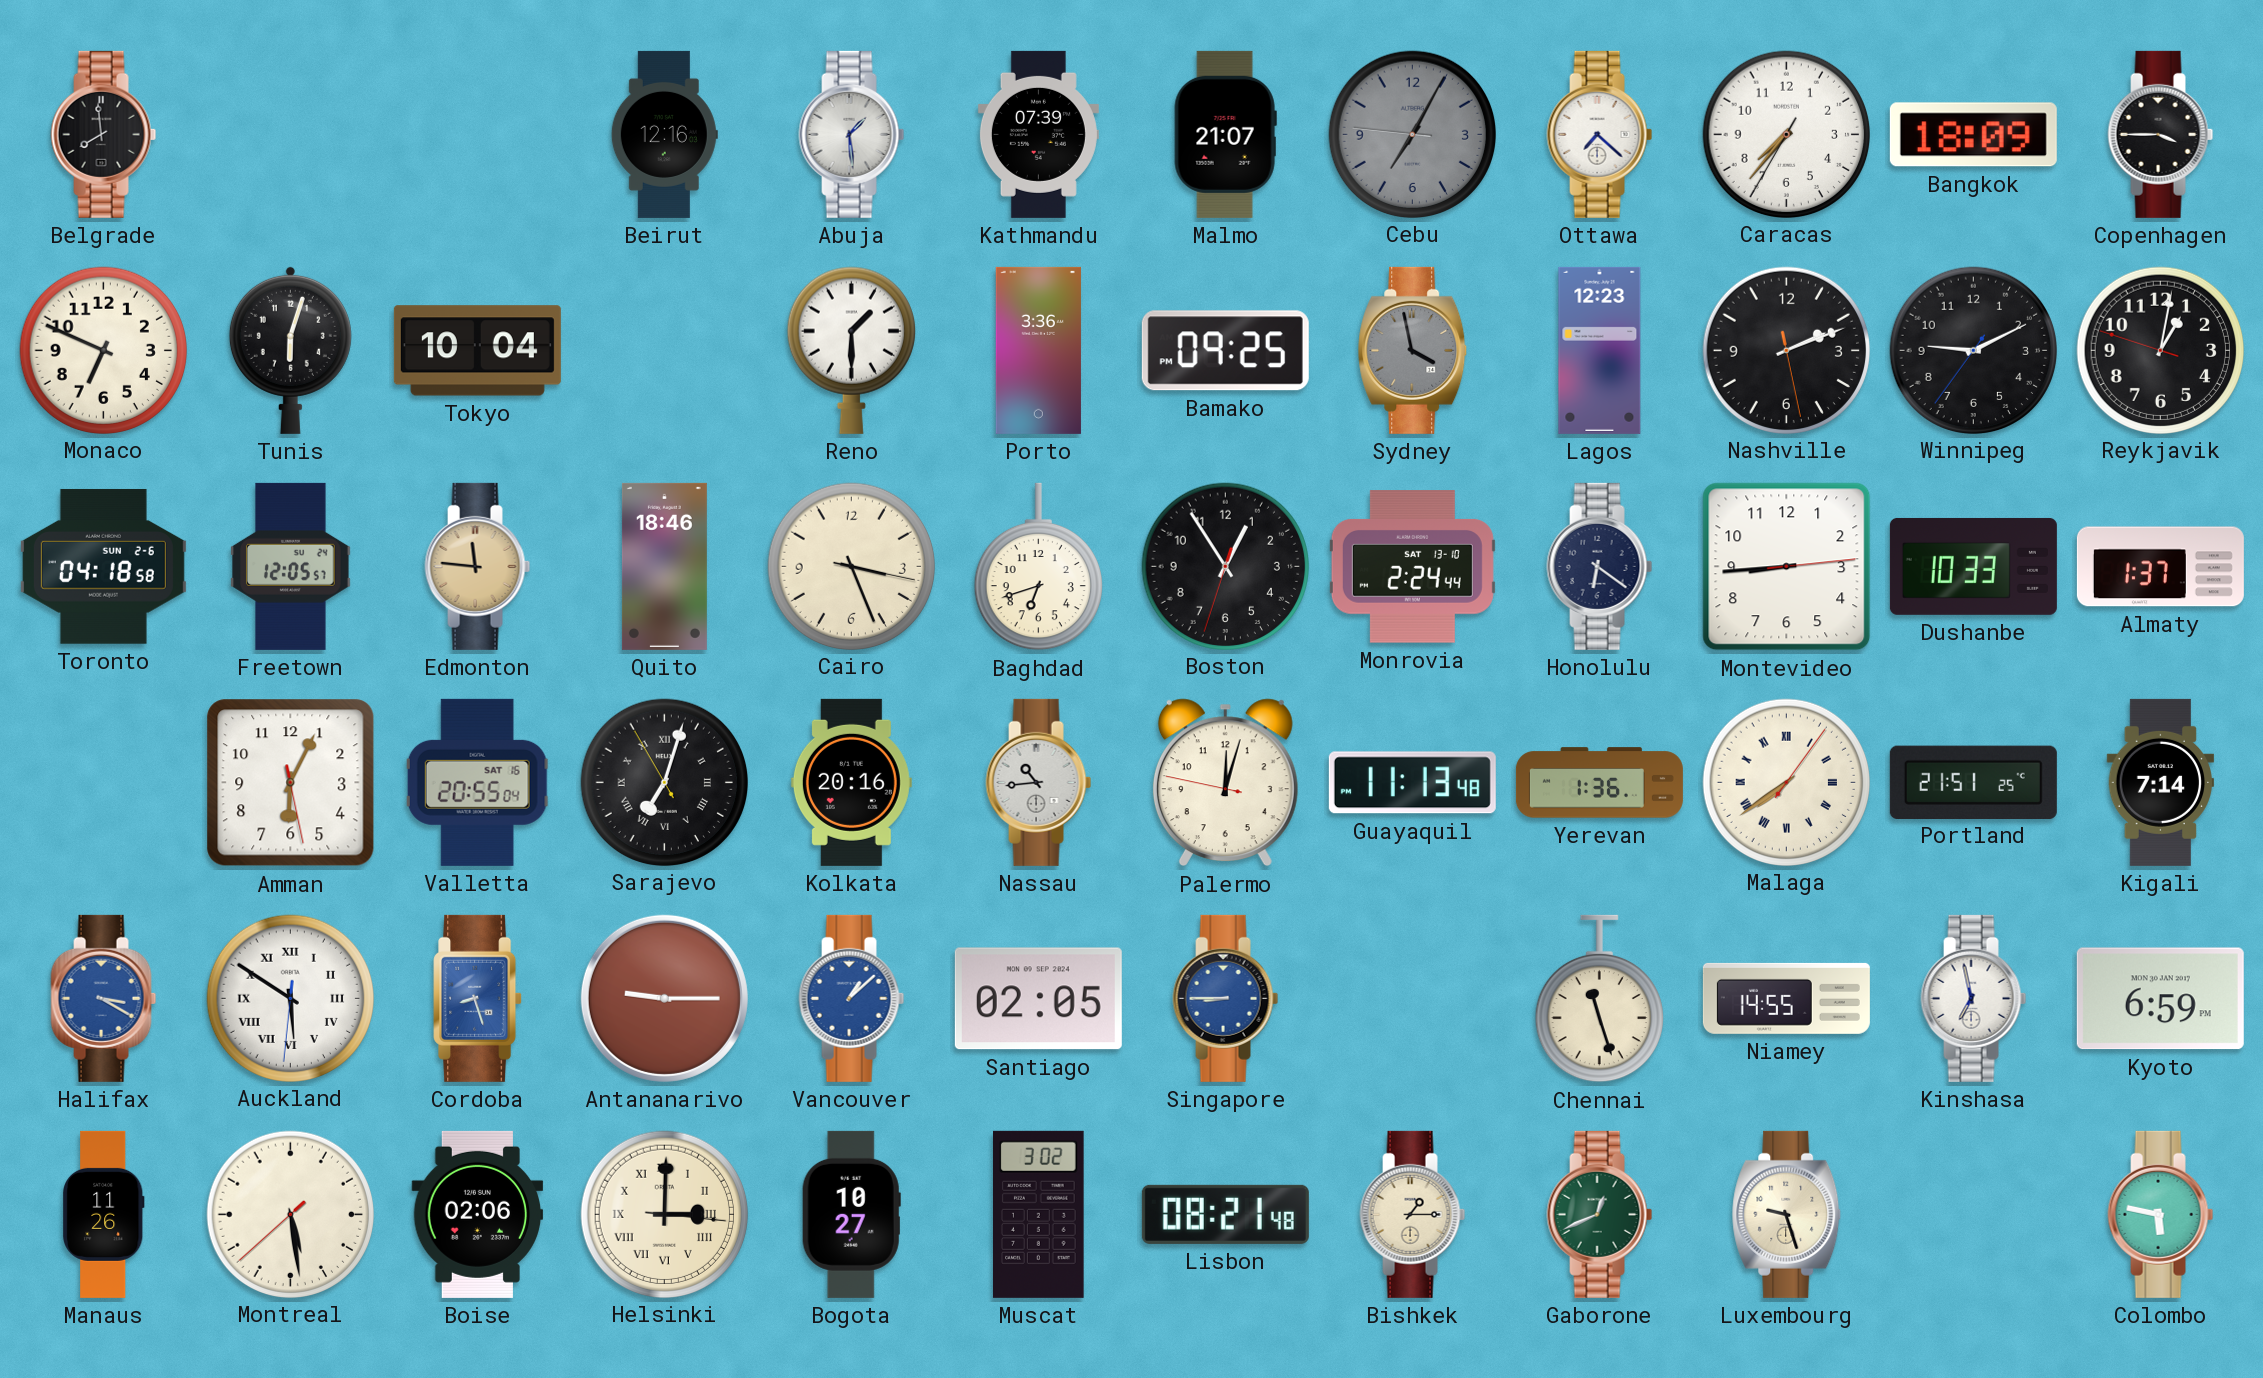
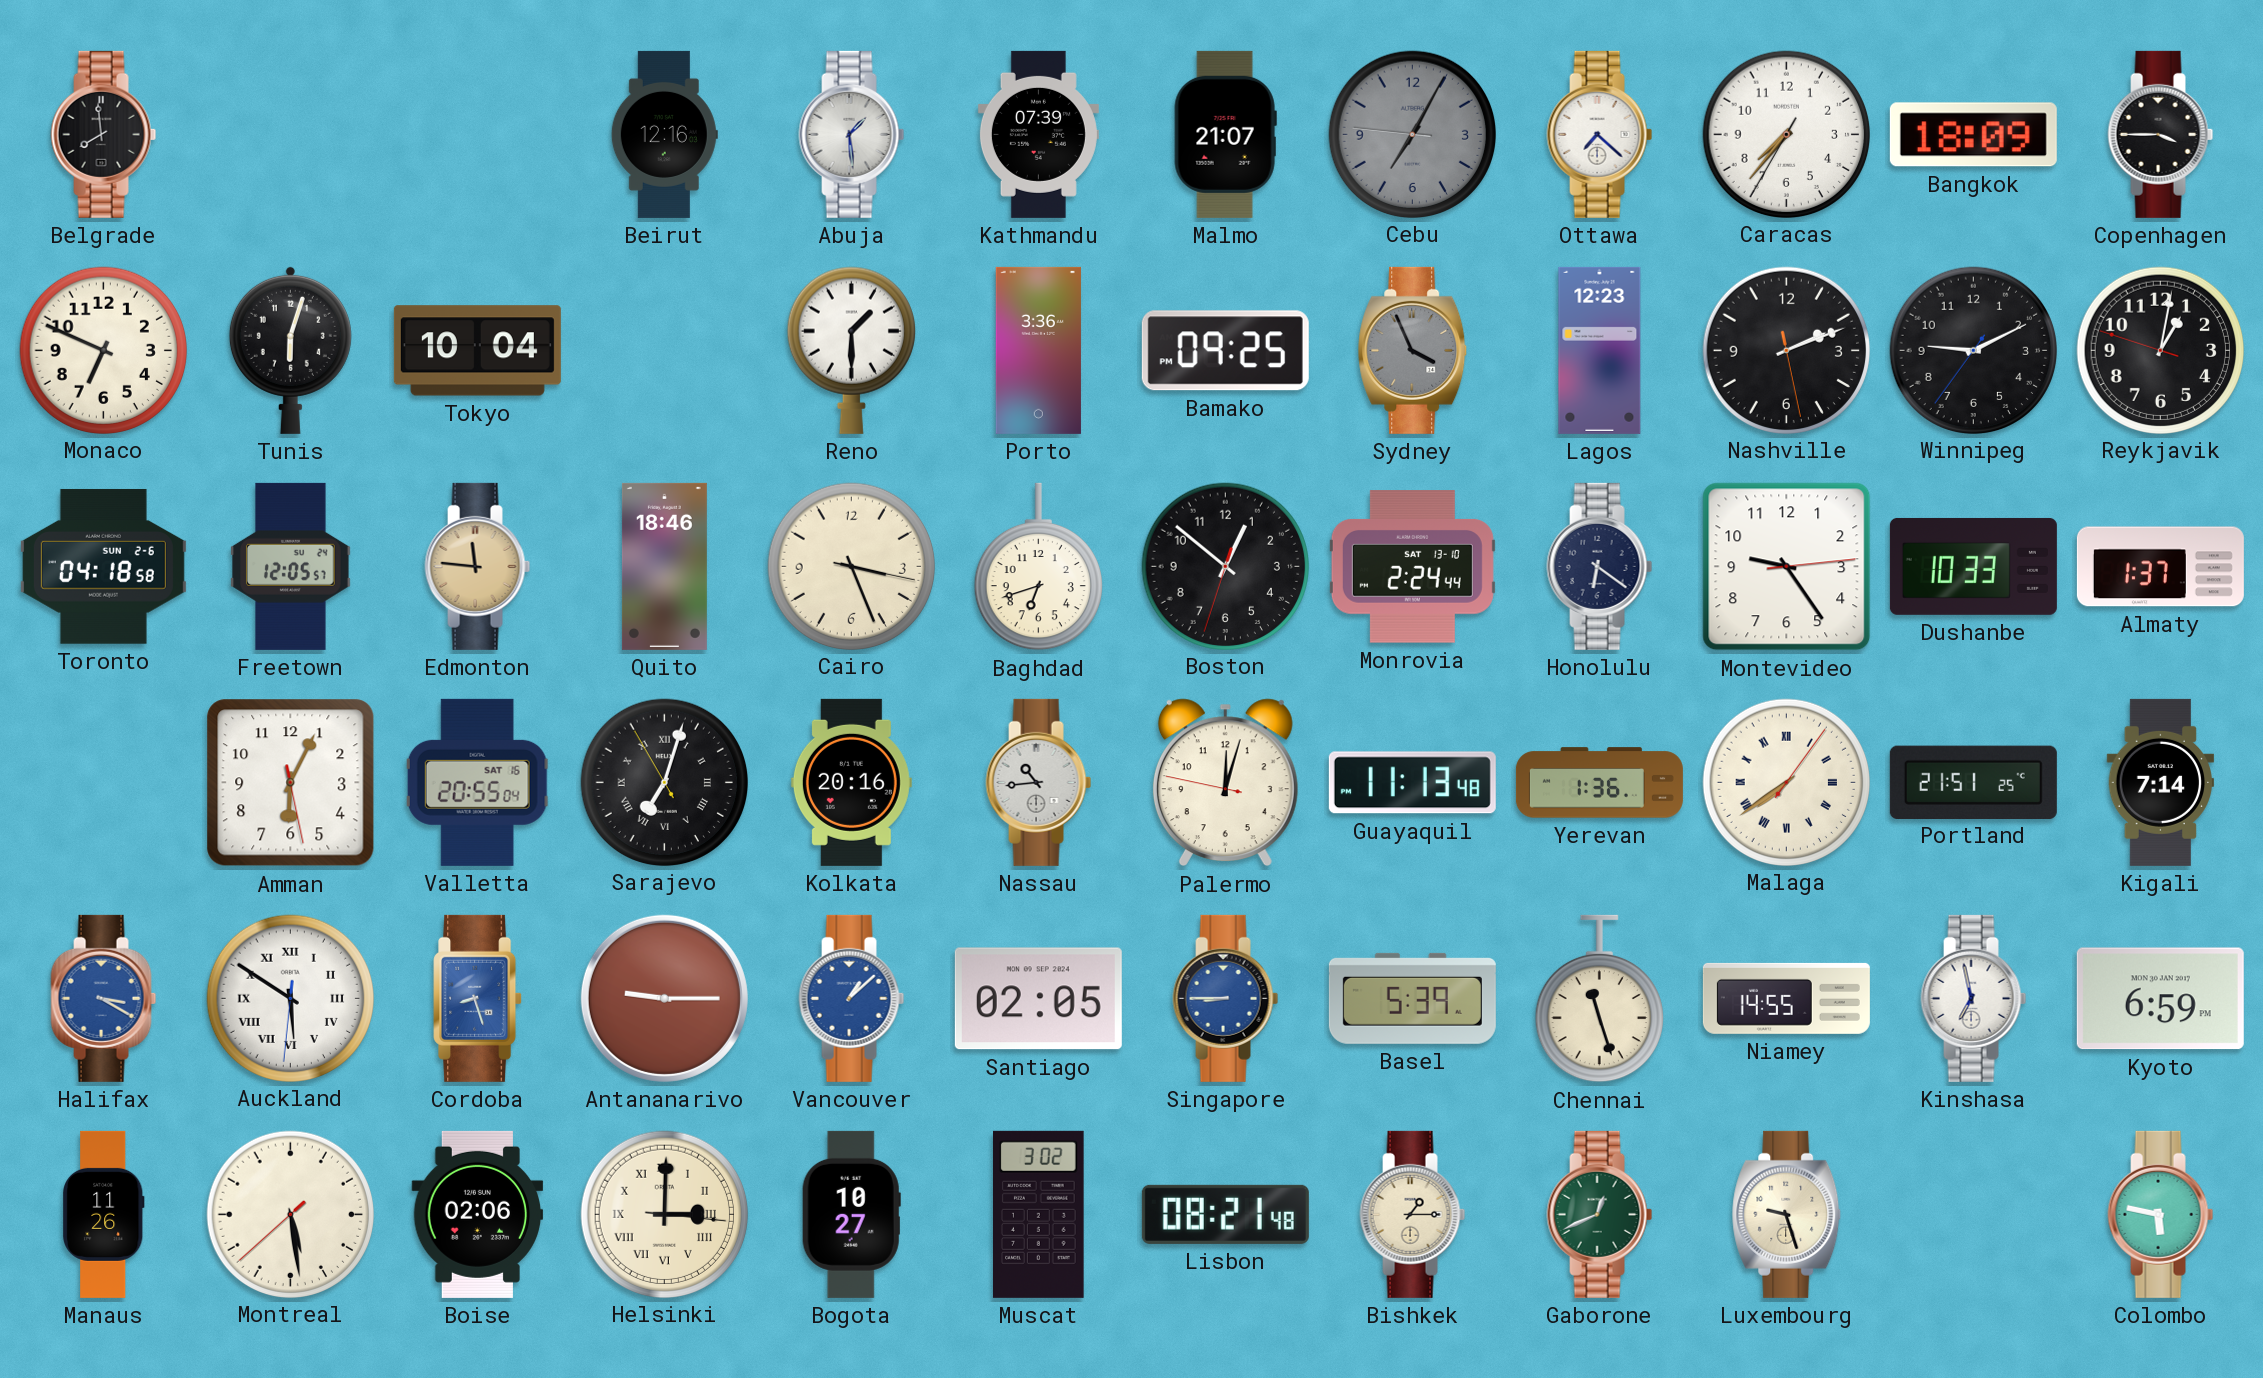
Sydney: 3:58 -> 3:56 (1413, 350)
Boston: 12:54 -> 12:51 (1225, 566)
Montevideo: 8:44 -> 9:24 (1787, 567)
Basel: none -> 5:39 (1412, 998)
